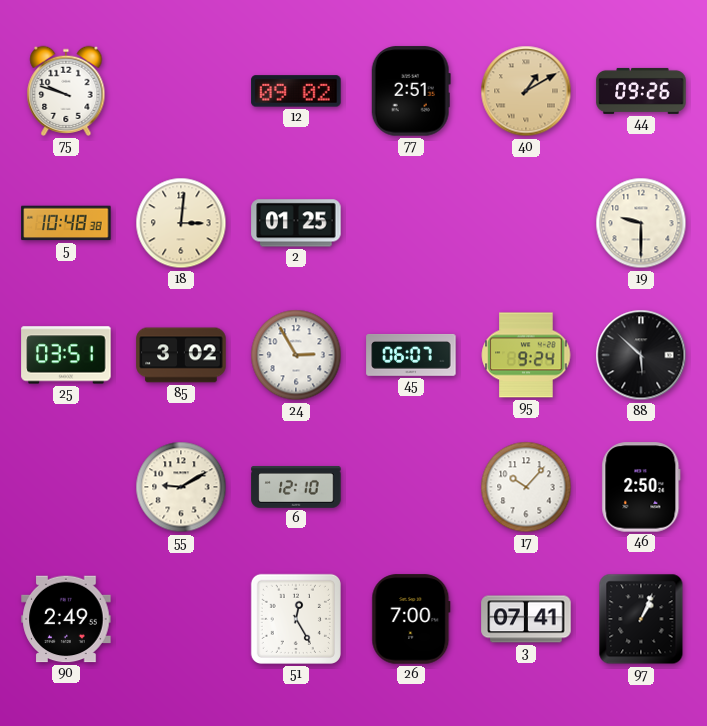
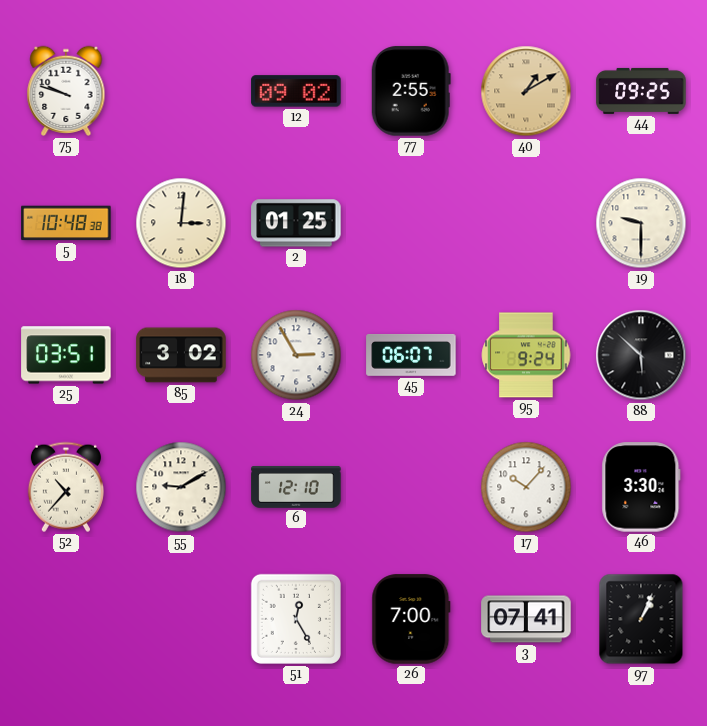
77: 2:51 -> 2:55 (411, 91)
44: 09:26 -> 09:25 (641, 91)
52: none -> 10:37 (66, 487)
46: 2:50 -> 3:30 (641, 487)
90: 2:49 -> none (66, 619)
